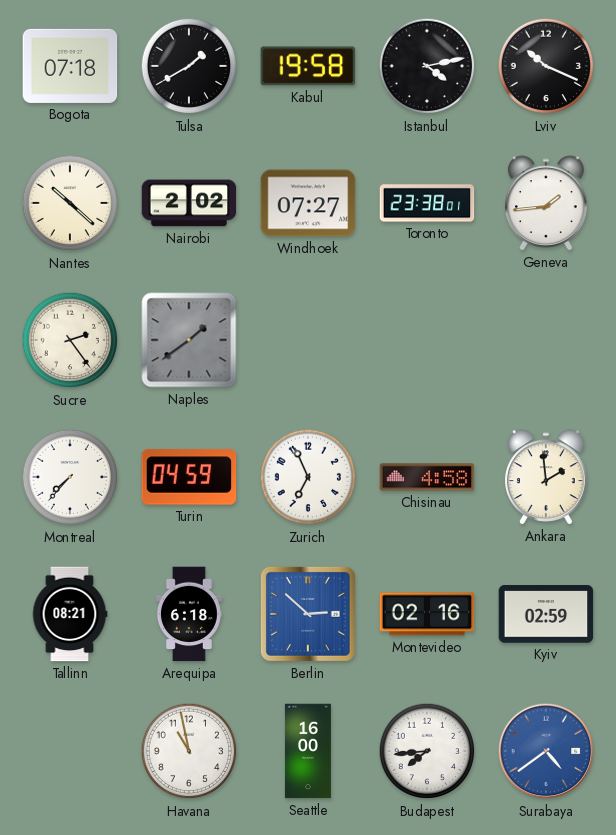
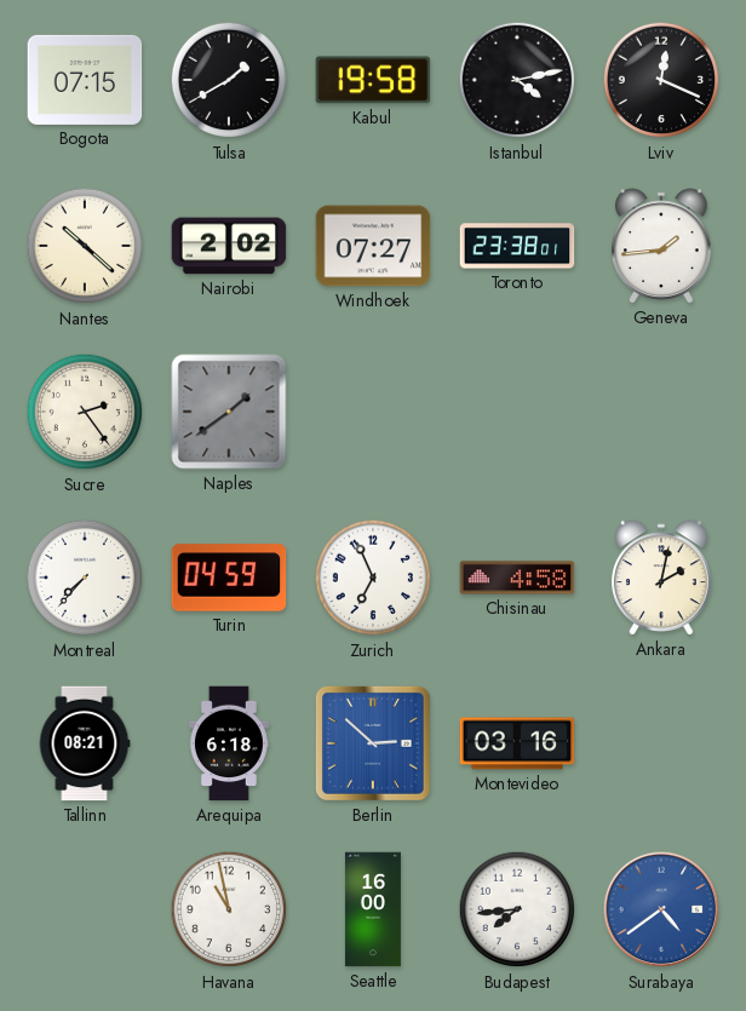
Bogota: 07:18 -> 07:15 (85, 80)
Lviv: 10:19 -> 12:19 (661, 80)
Ankara: 1:59 -> 2:02 (661, 578)
Montevideo: 02:16 -> 03:16 (517, 743)
Kyiv: 02:59 -> none (546, 614)
